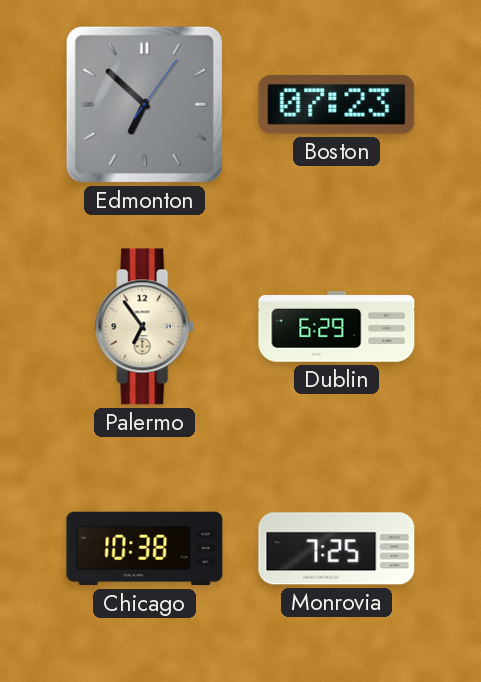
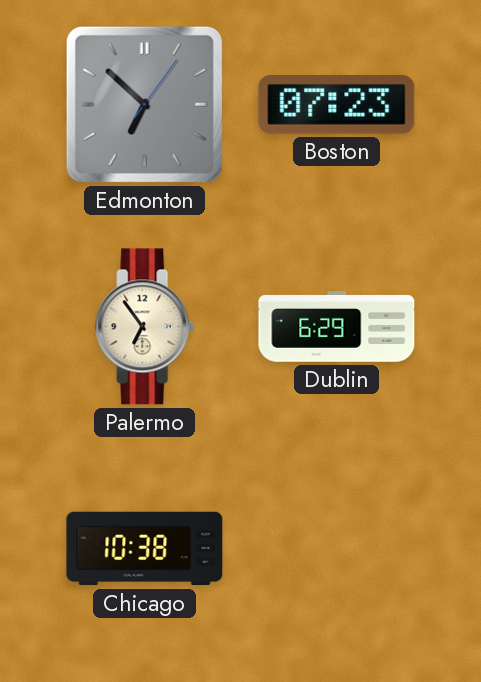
Monrovia: 7:25 -> none (337, 549)
